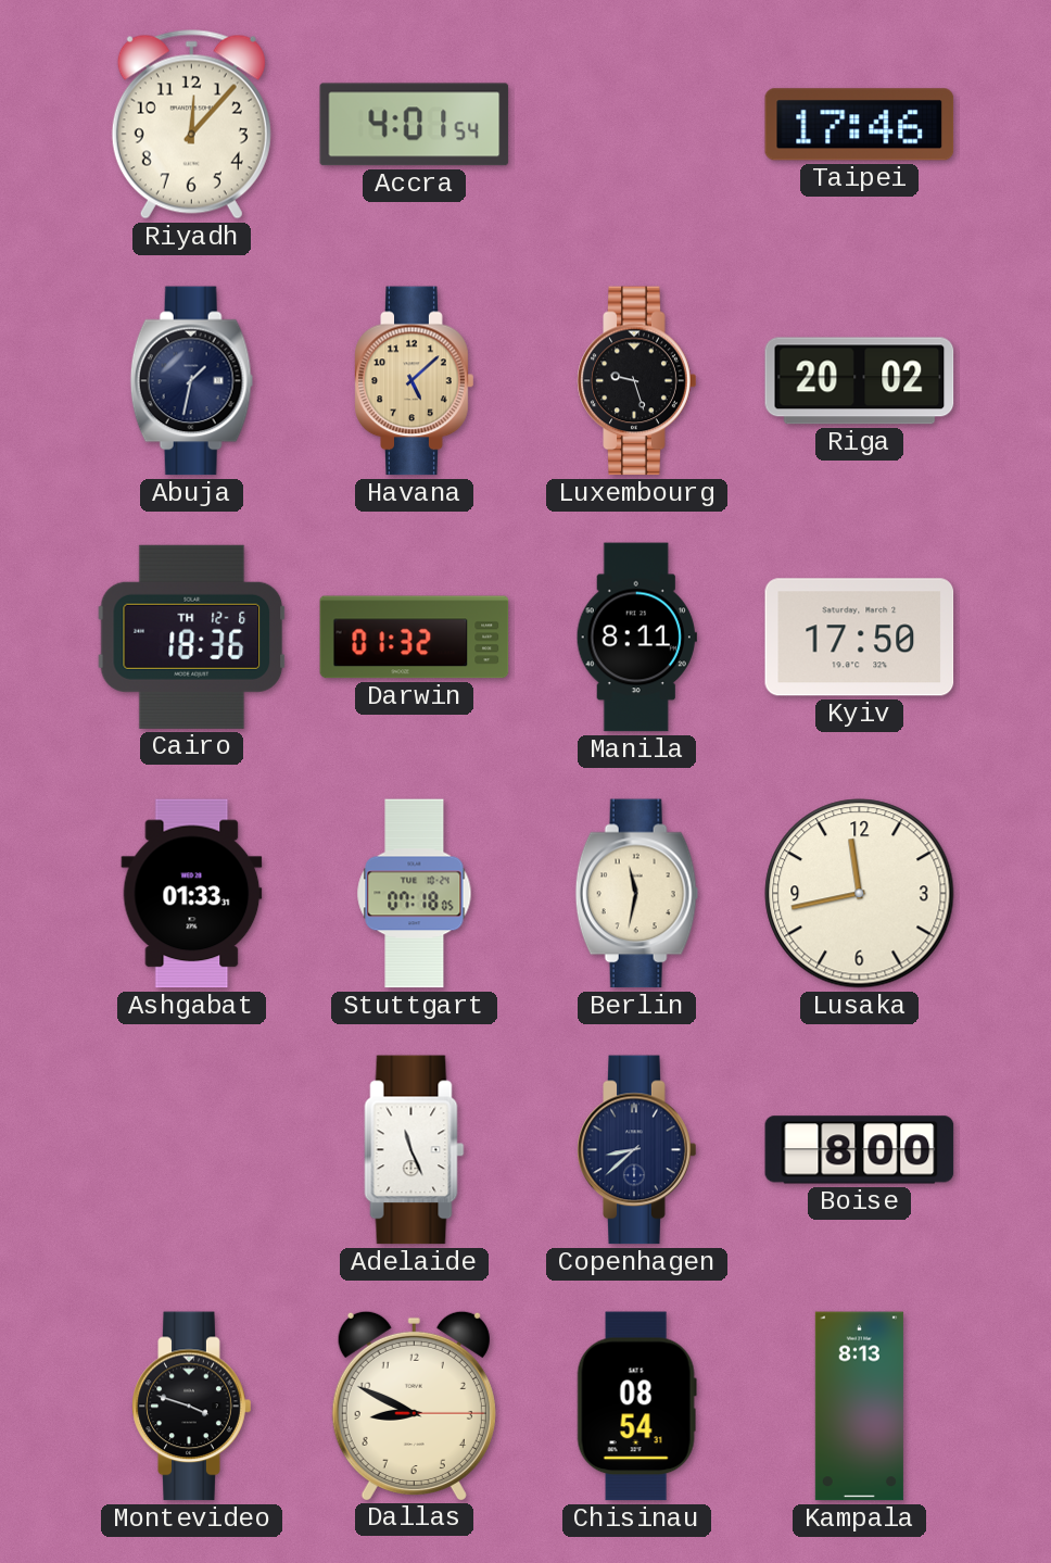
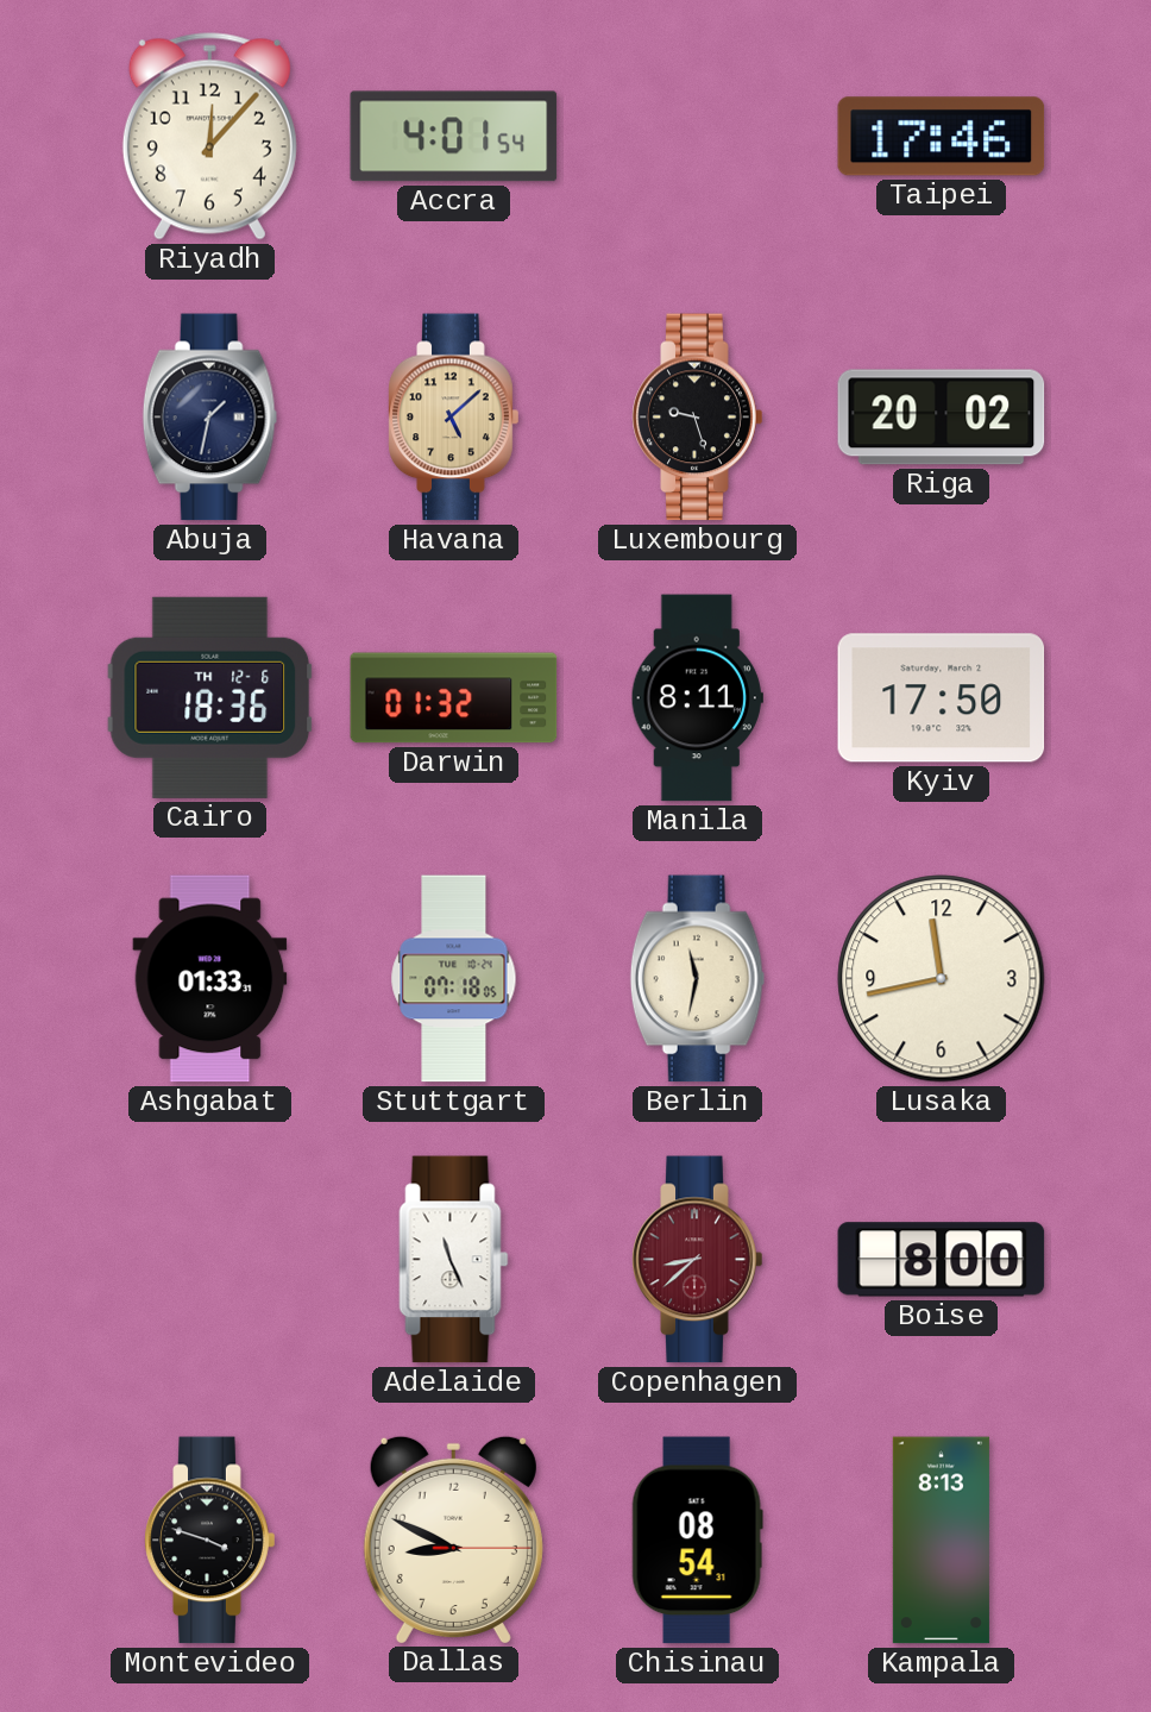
Copenhagen dial: navy -> burgundy (698, 1260)
